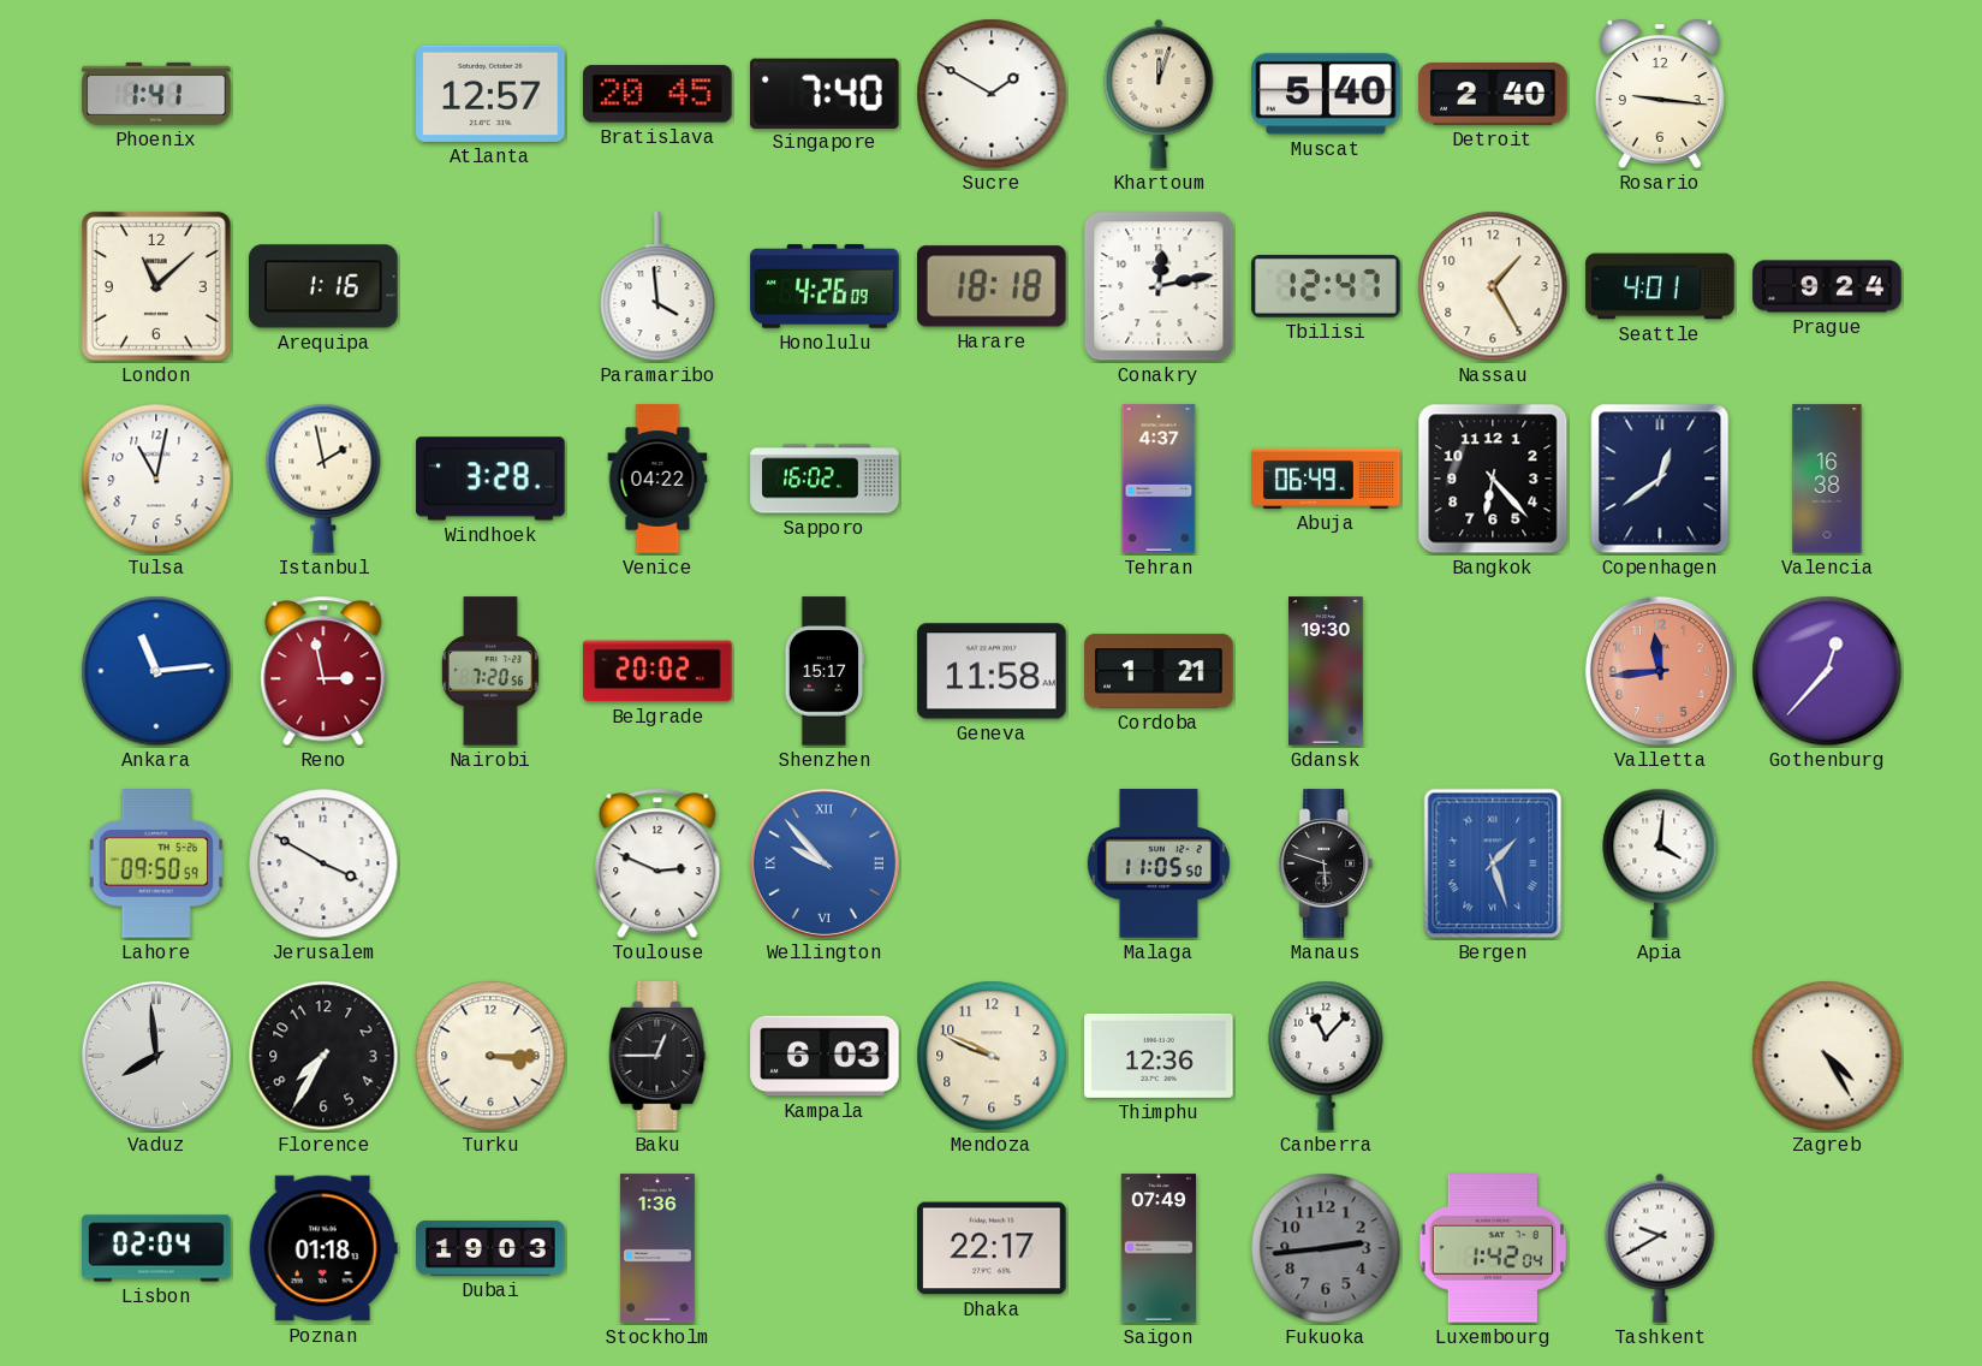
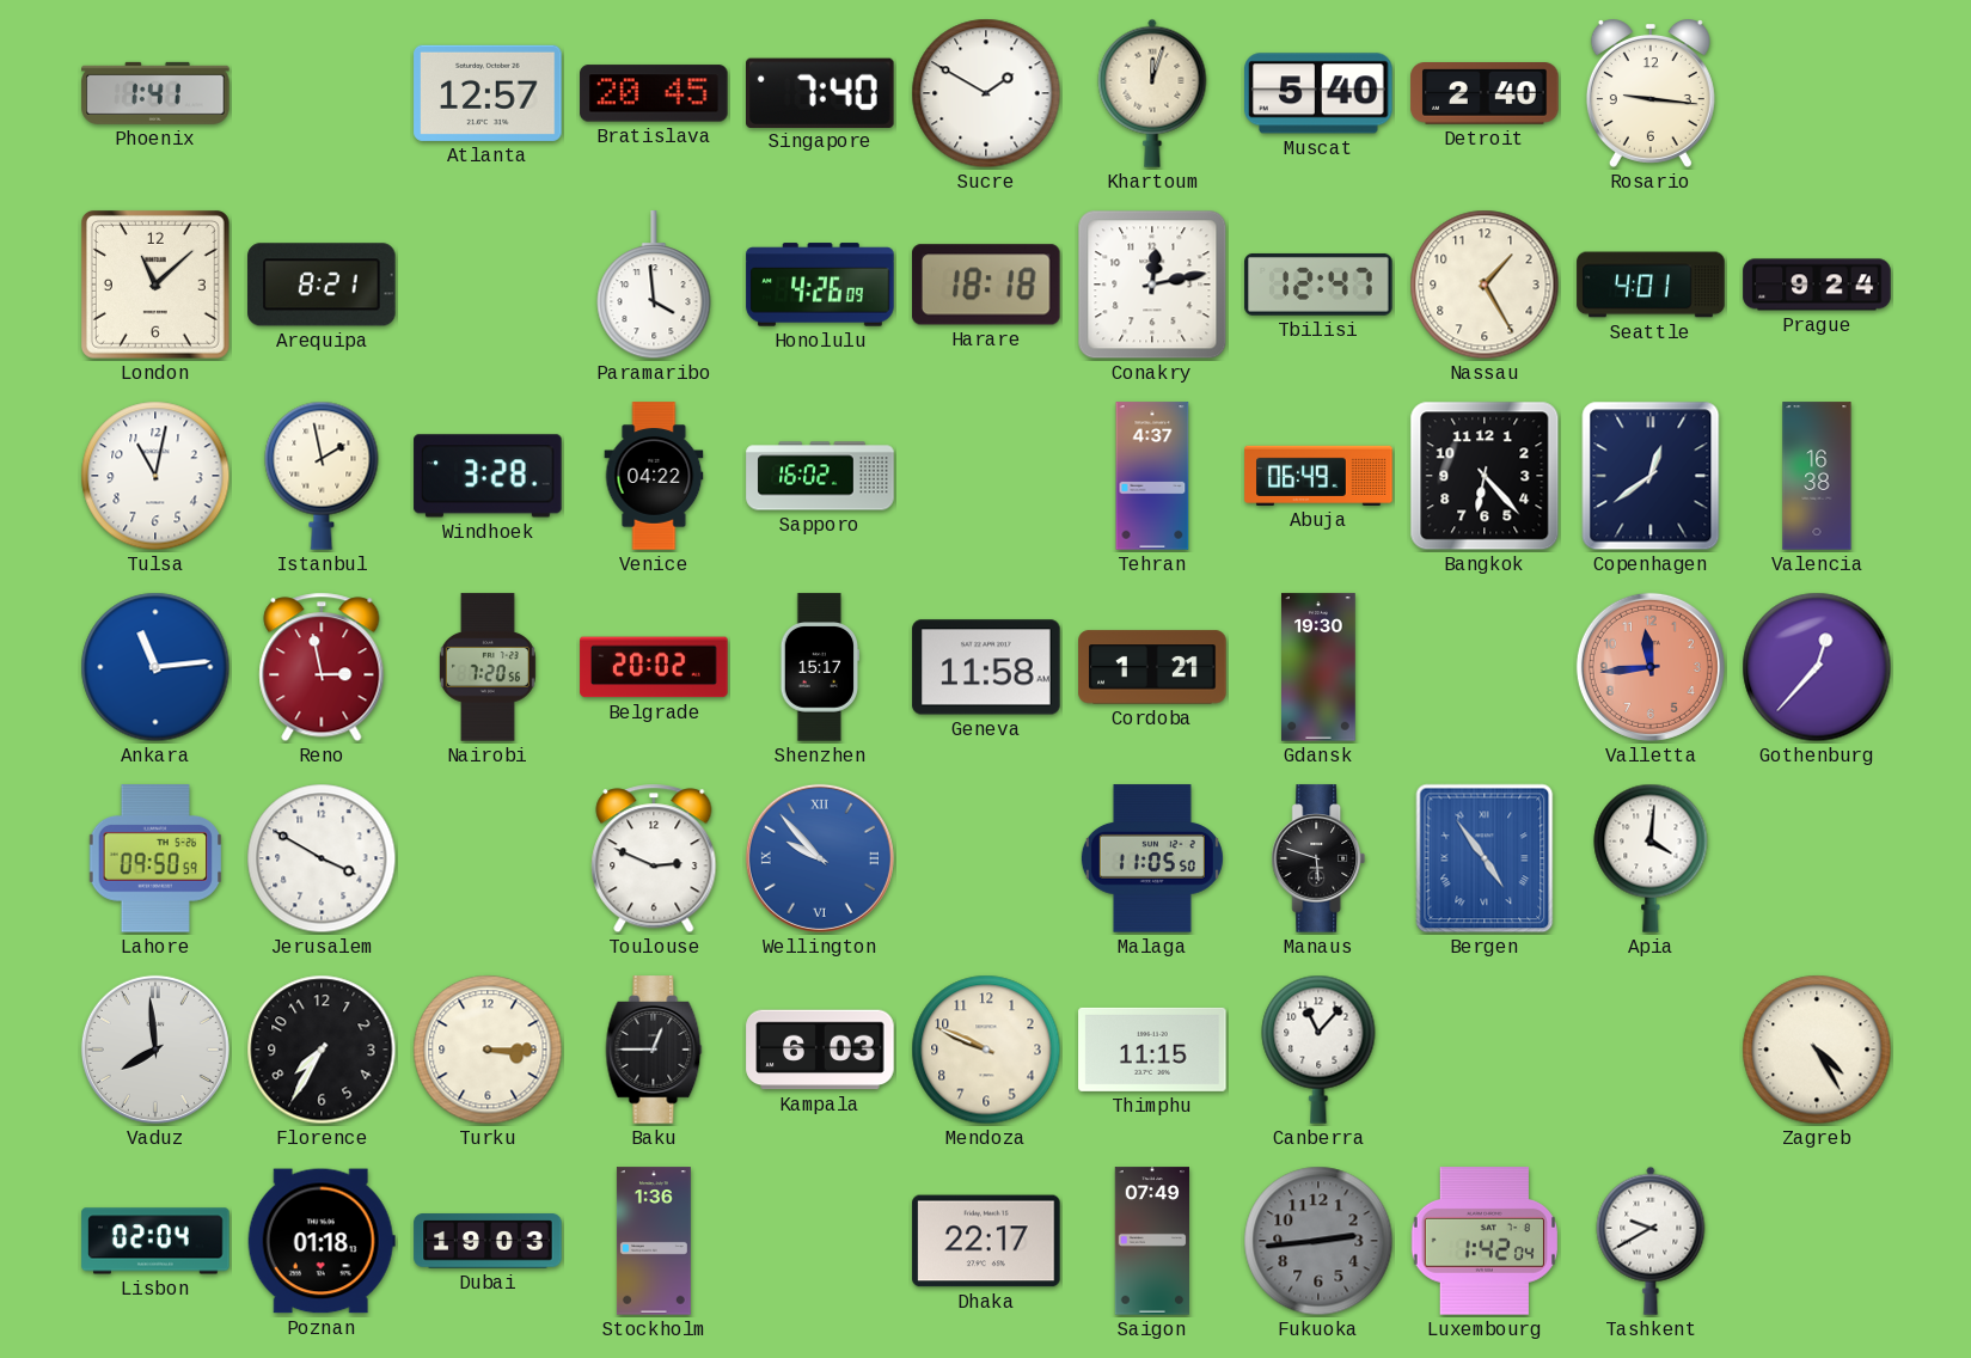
Arequipa: 1:16 -> 8:21 (322, 285)
Bergen: 1:27 -> 4:54 (1485, 858)
Thimphu: 12:36 -> 11:15 (1152, 1050)
